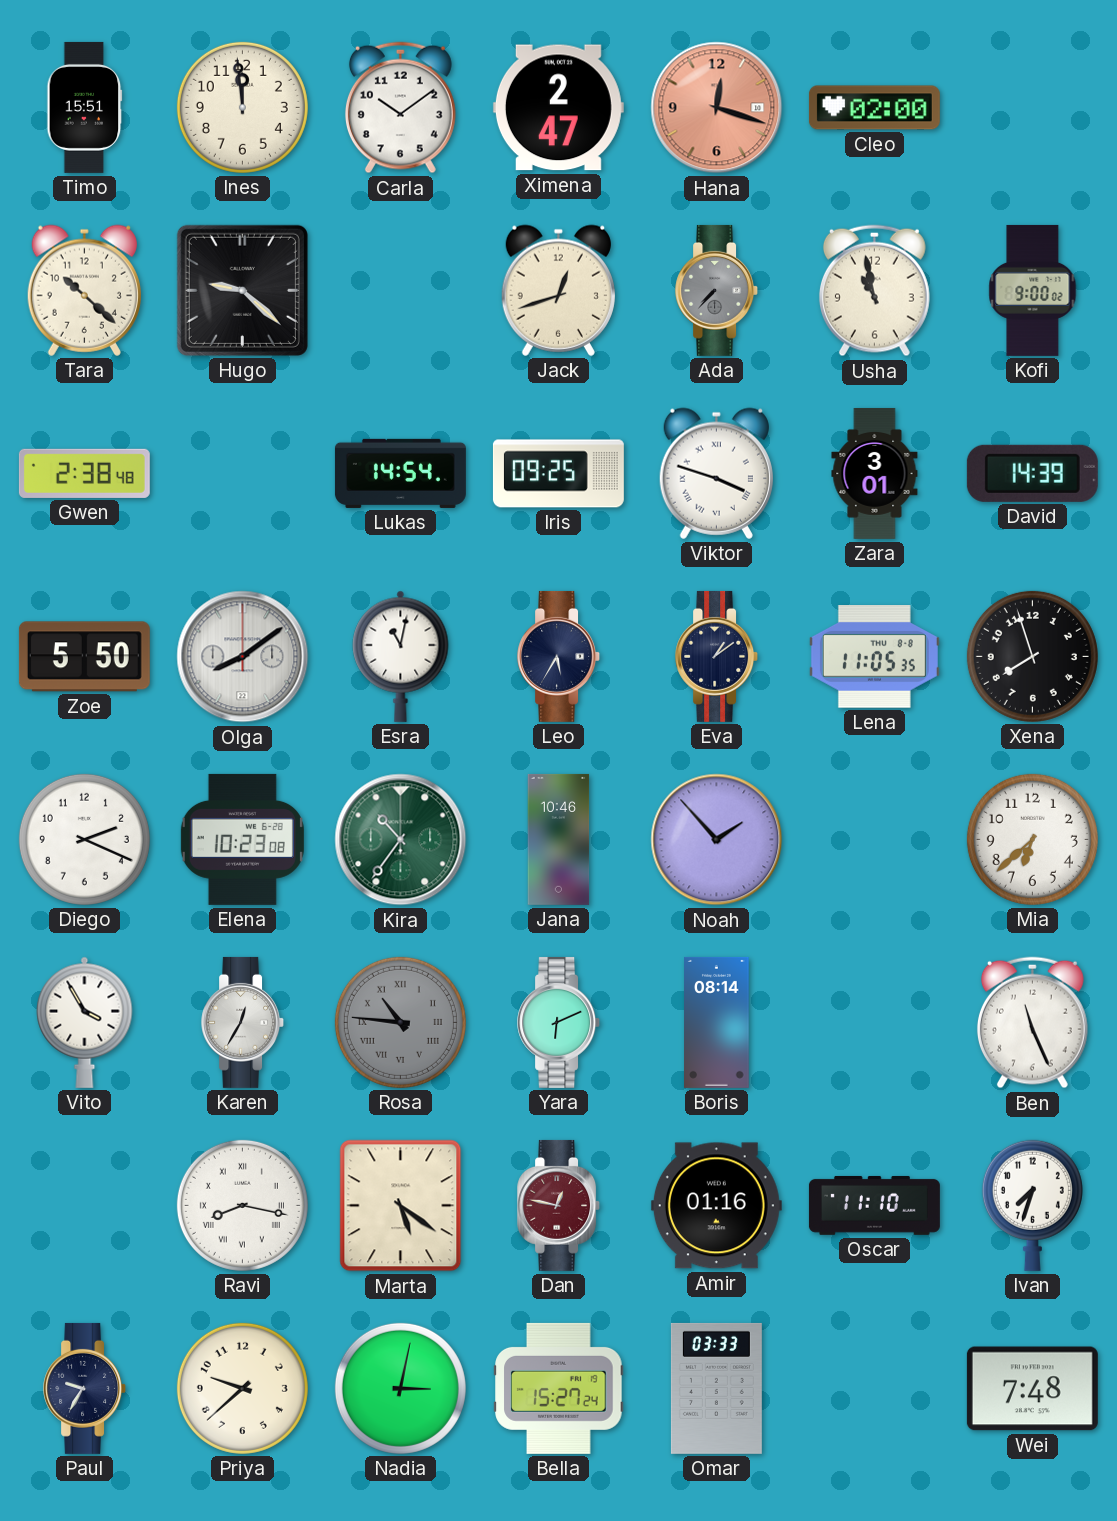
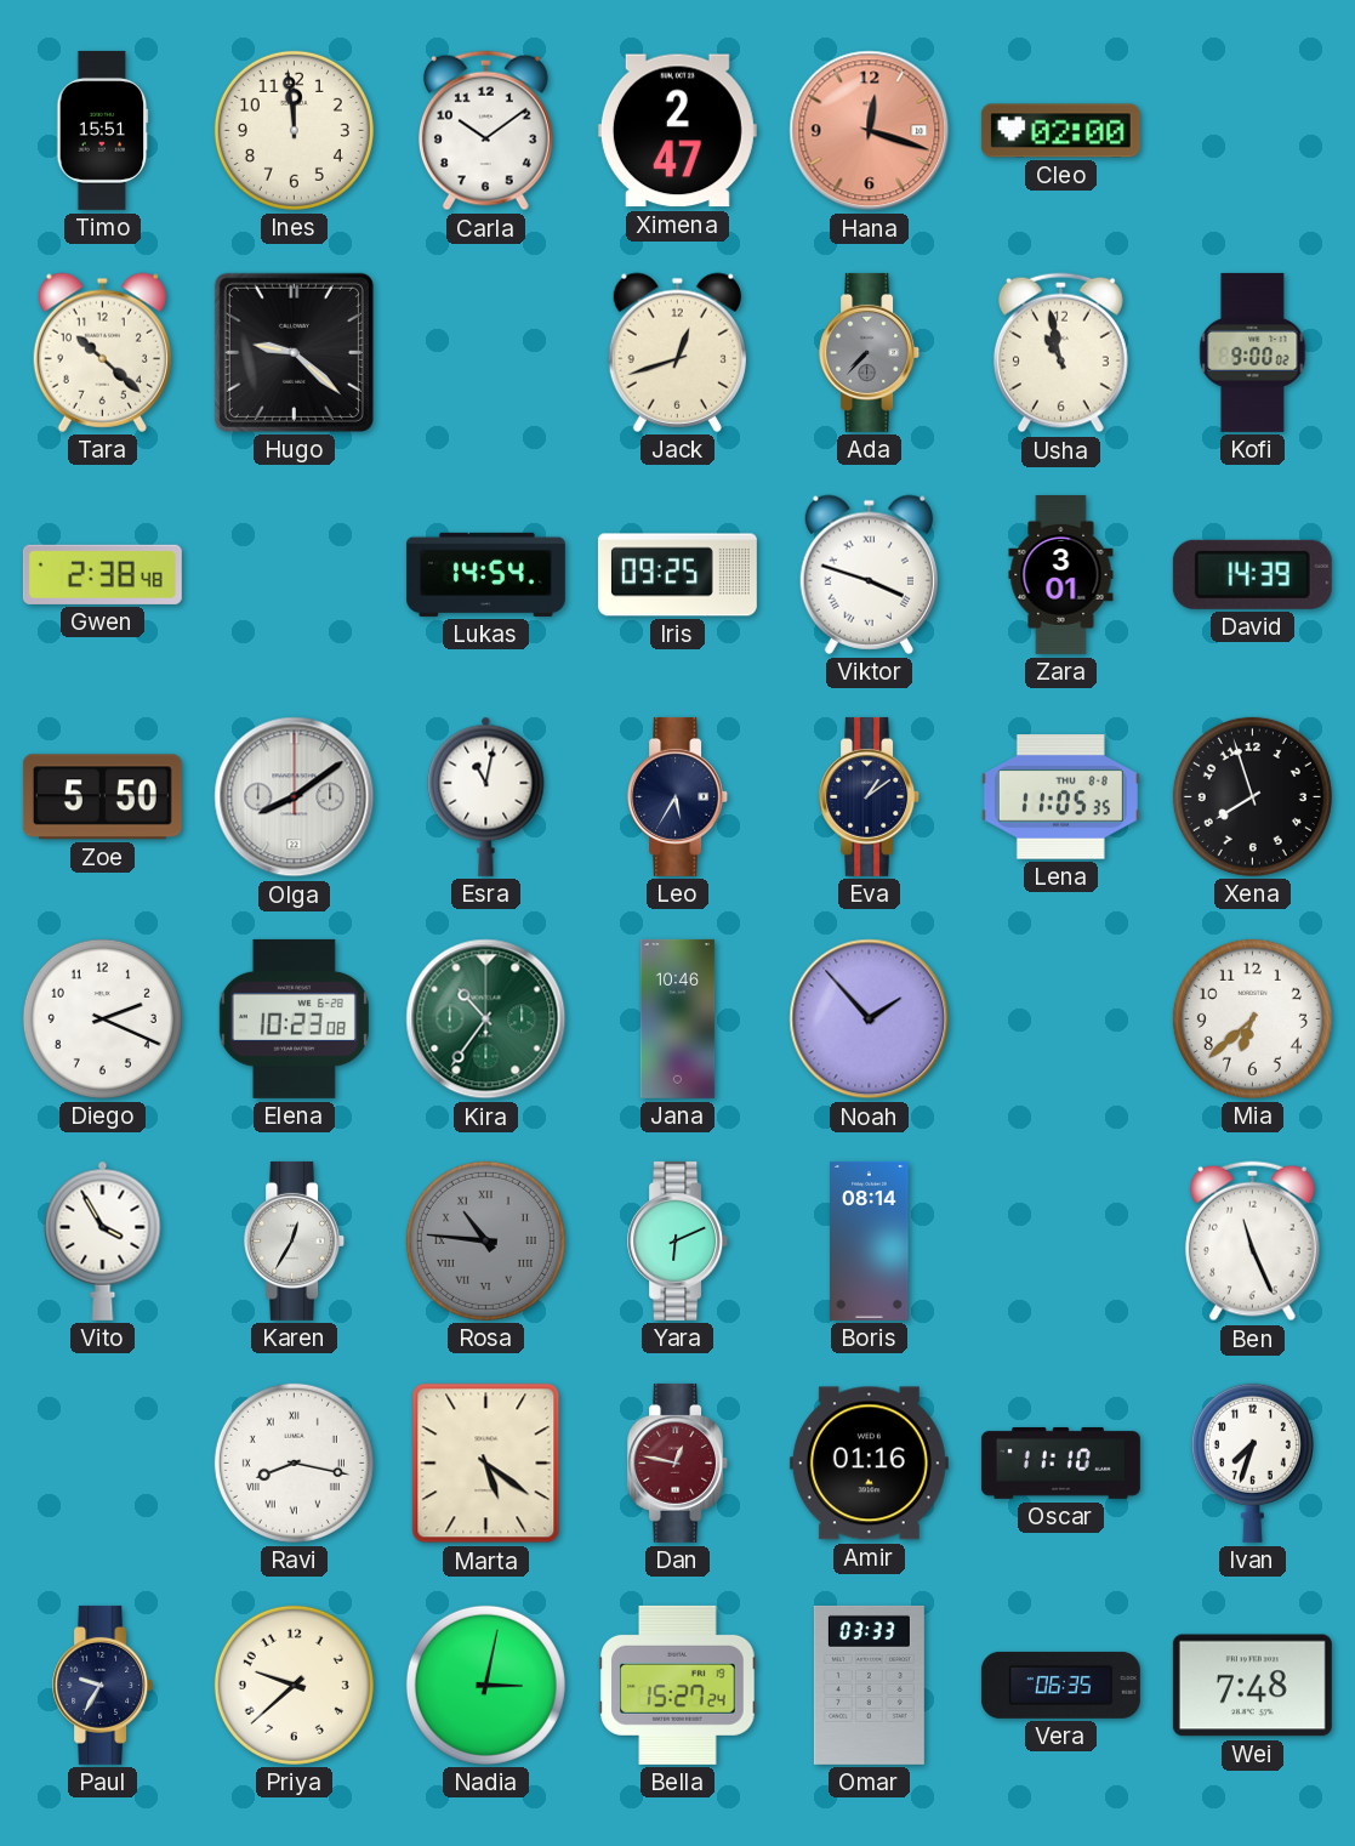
Vera: none -> 06:35 (1060, 1685)
